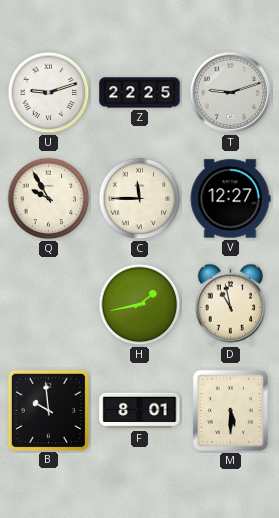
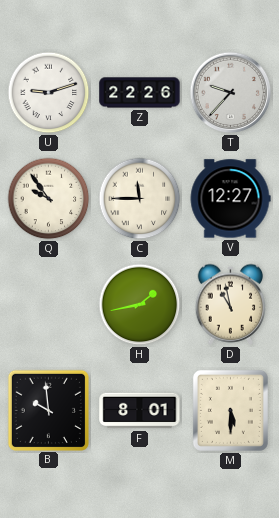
Z: 22:25 -> 22:26 (140, 93)
T: 9:12 -> 9:37 (231, 93)
Q: 9:55 -> 9:54 (49, 199)
